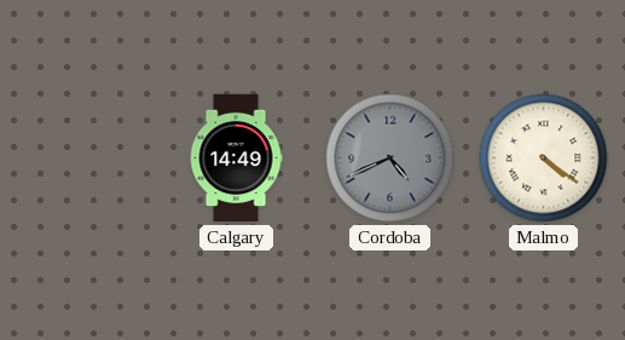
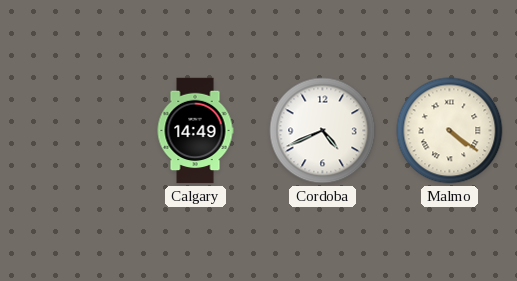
Cordoba dial: grey -> white (323, 131)
